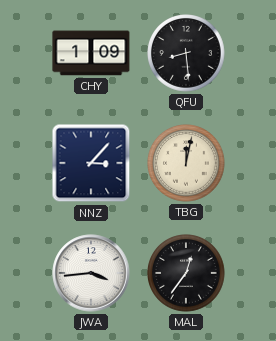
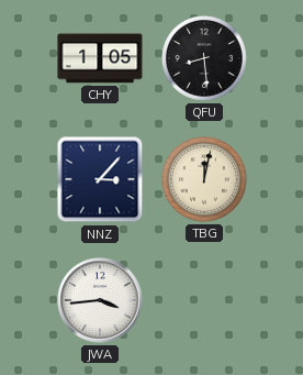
CHY: 1:09 -> 1:05 (100, 58)
MAL: 12:36 -> none (187, 274)
